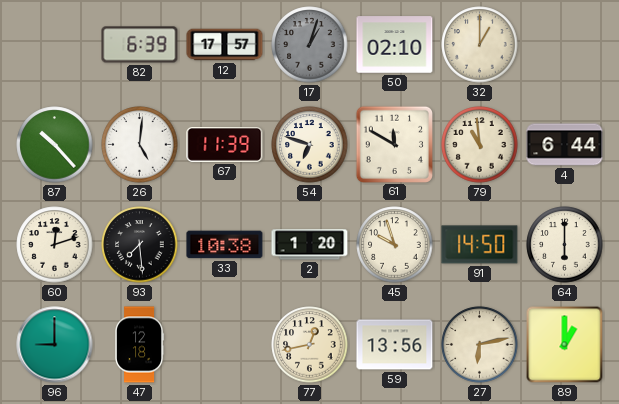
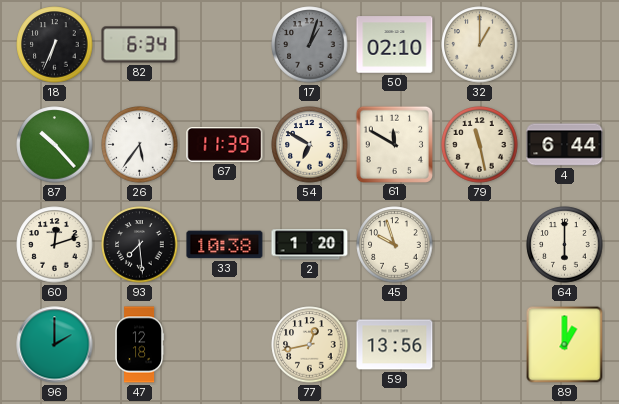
18: none -> 6:34 (55, 45)
82: 6:39 -> 6:34 (140, 45)
12: 17:57 -> none (225, 45)
26: 5:01 -> 5:36 (140, 145)
54: 6:48 -> 6:50 (310, 145)
79: 10:59 -> 11:28 (480, 145)
91: 14:50 -> none (480, 245)
96: 9:00 -> 2:00 (55, 345)
27: 6:13 -> none (480, 345)
